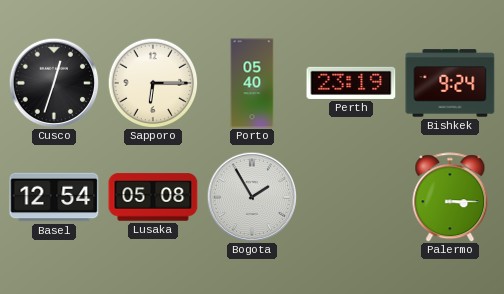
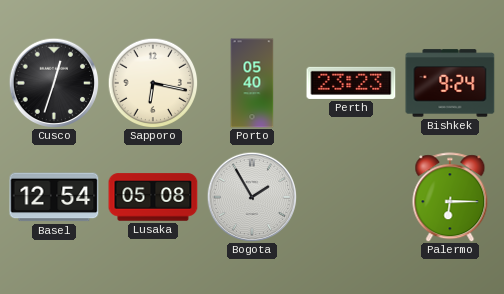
Sapporo: 6:15 -> 6:17 (153, 83)
Perth: 23:19 -> 23:23 (351, 83)
Palermo: 3:15 -> 6:15 (450, 197)
